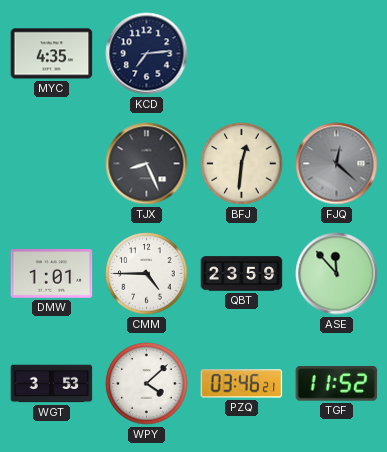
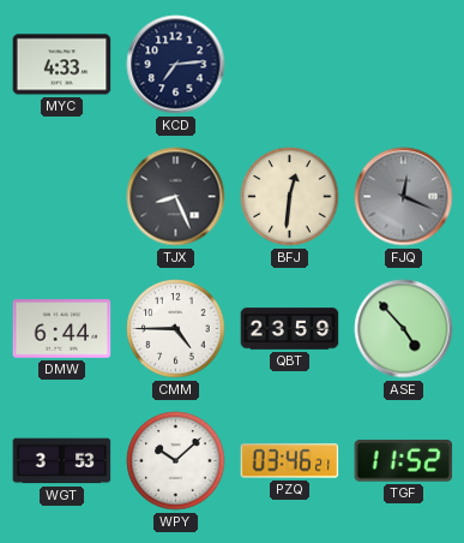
MYC: 4:35 -> 4:33 (62, 65)
FJQ: 12:22 -> 12:19 (404, 197)
DMW: 1:01 -> 6:44 (62, 329)
ASE: 11:53 -> 4:53 (404, 329)
WPY: 4:08 -> 10:08 (176, 461)
